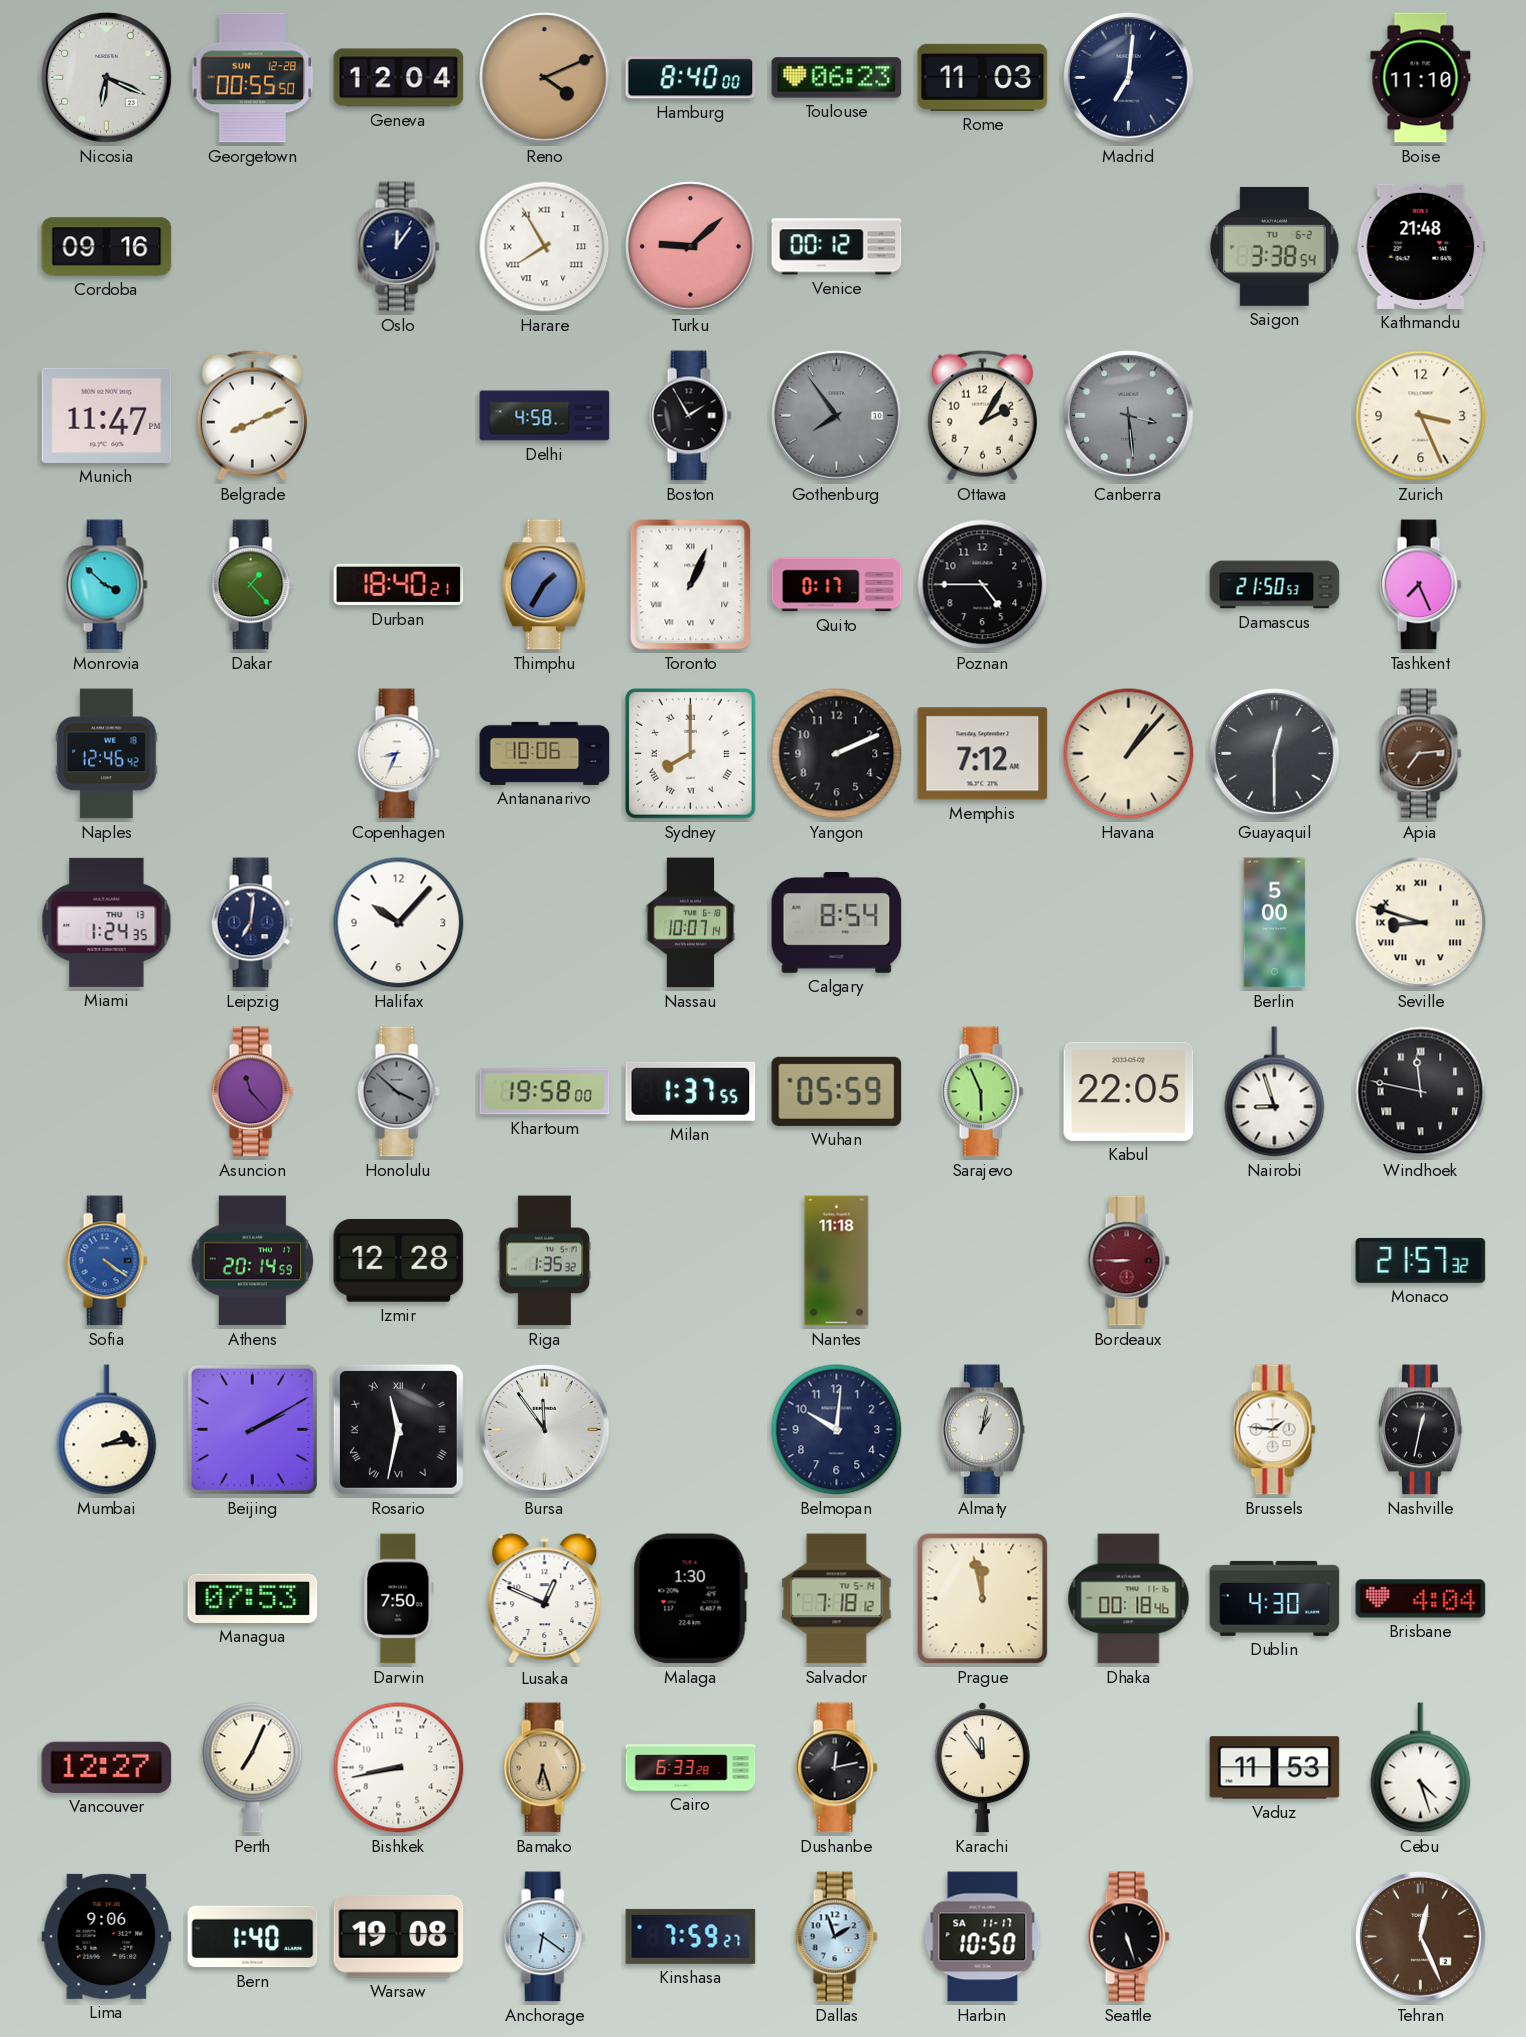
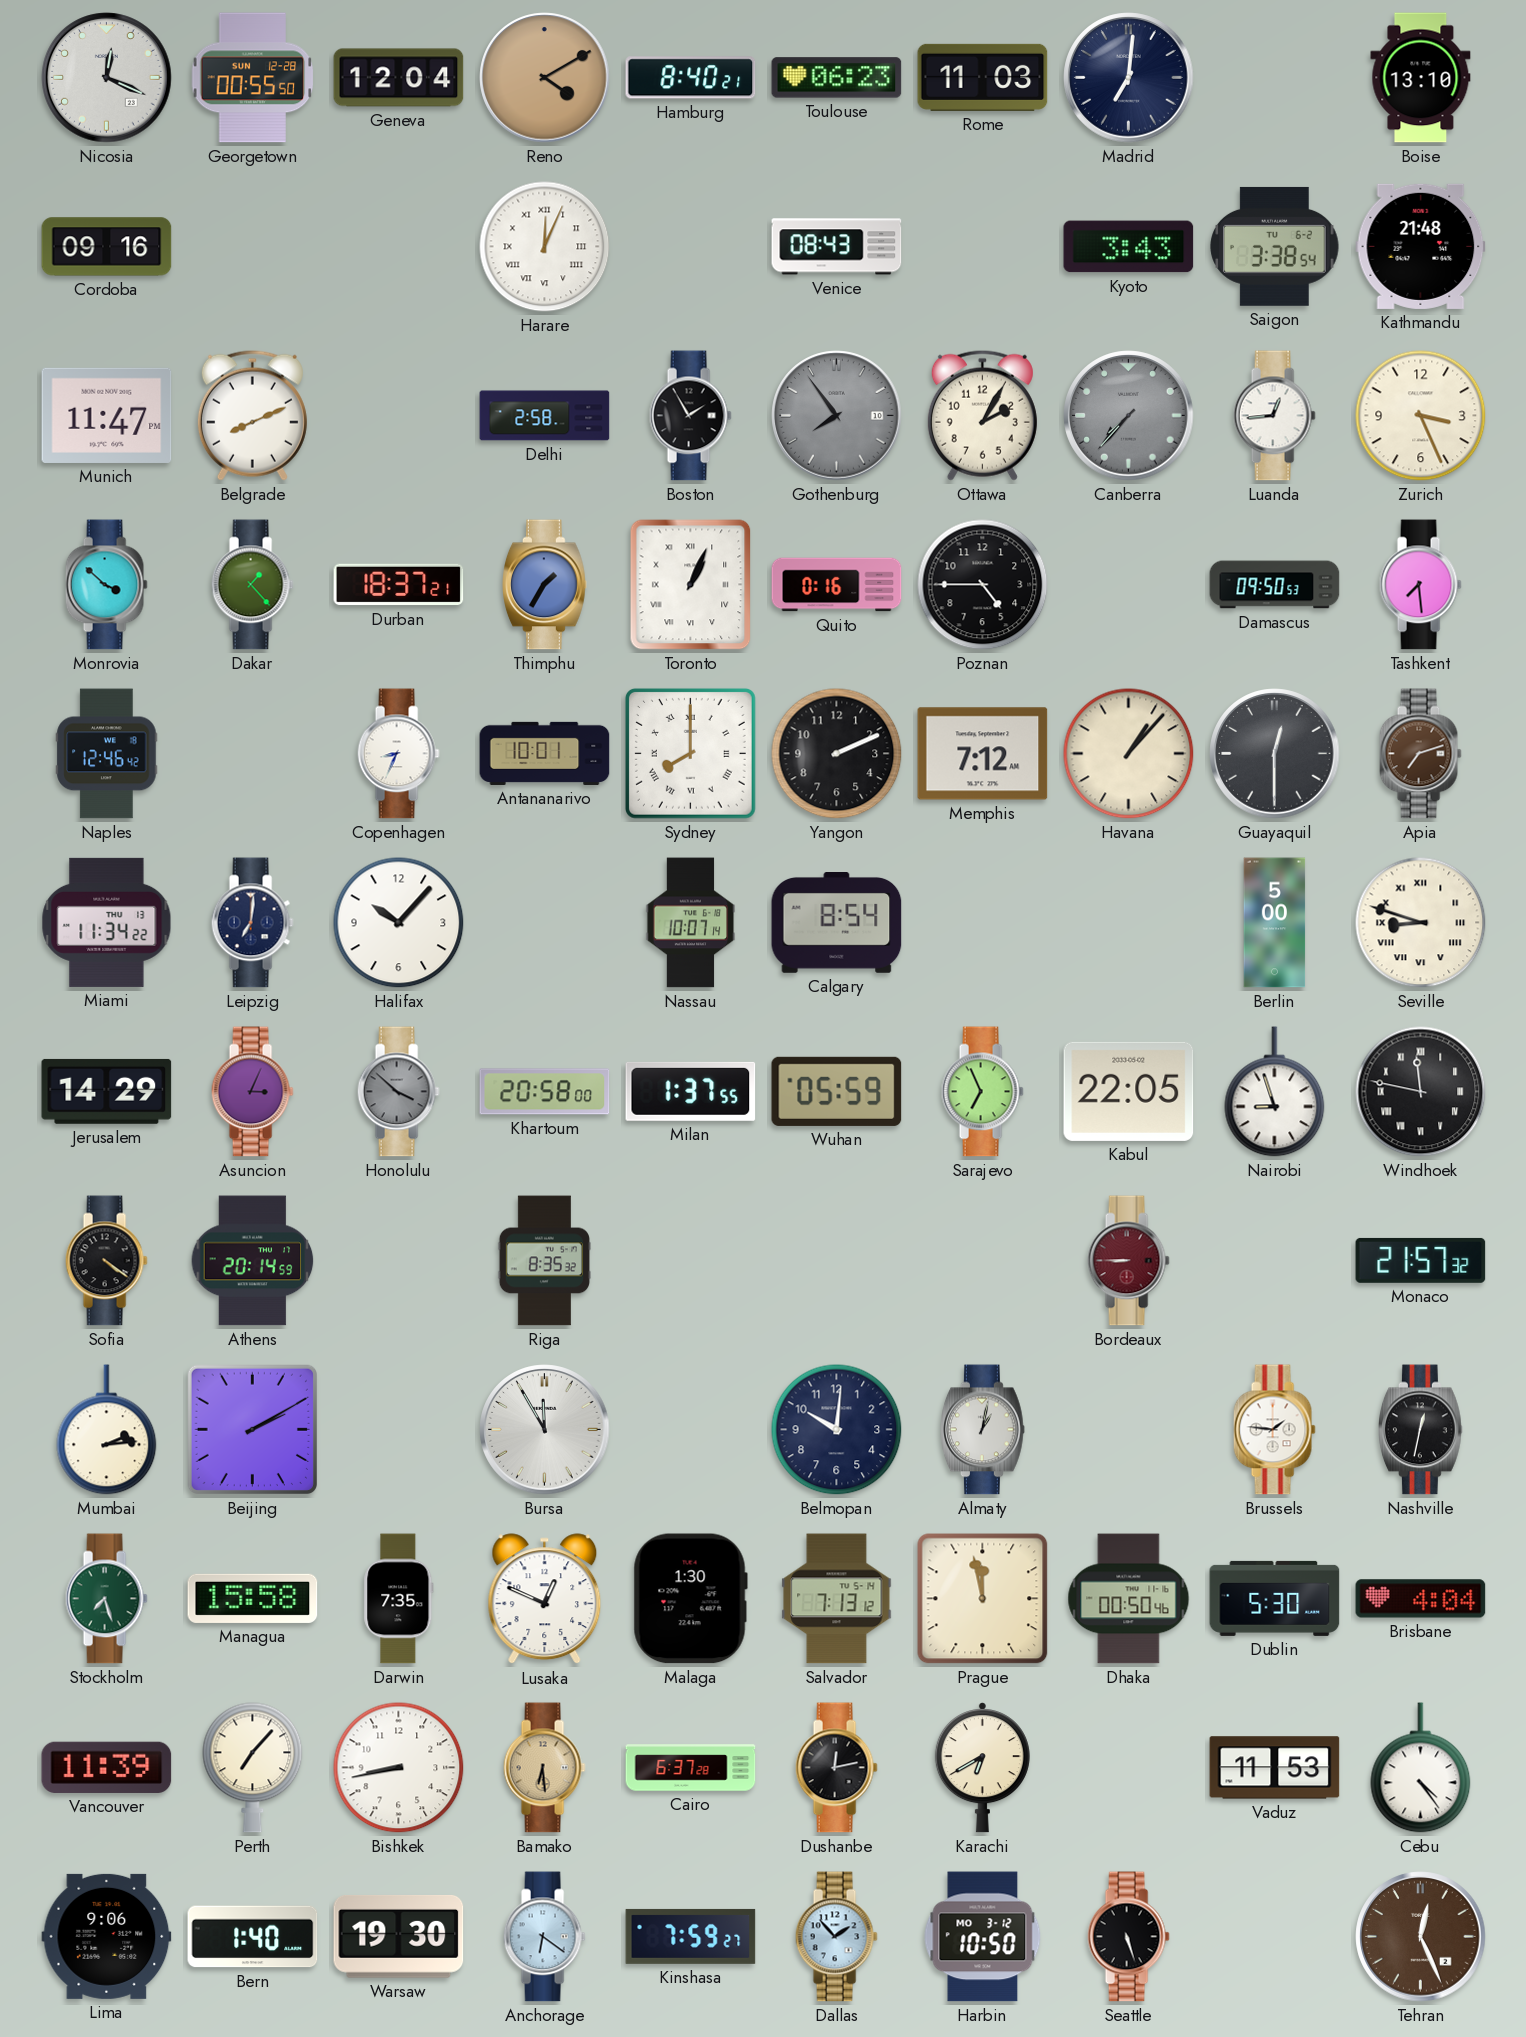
Nicosia: 6:19 -> 12:19 (107, 78)
Reno: 4:11 -> 4:10 (545, 78)
Hamburg: 8:40:00 -> 8:40:21 (691, 78)
Boise: 11:10 -> 13:10 (1421, 78)
Oslo: 12:06 -> none (398, 247)
Harare: 7:55 -> 12:04 (545, 247)
Turku: 9:08 -> none (691, 247)
Venice: 00:12 -> 08:43 (837, 247)
Kyoto: none -> 3:43 (1129, 247)
Delhi: 4:58 -> 2:58 (545, 416)
Canberra: 3:29 -> 7:37 (1129, 416)
Luanda: none -> 12:44 (1274, 416)
Durban: 18:40 -> 18:37 (399, 585)
Quito: 0:17 -> 0:16 (837, 585)
Damascus: 21:50 -> 09:50 (1275, 585)
Tashkent: 7:26 -> 7:29 (1420, 585)
Antananarivo: 10:06 -> 10:01 (545, 753)
Apia: 7:14 -> 7:12 (1420, 754)
Miami: 1:24 -> 11:34 (107, 922)
Jerusalem: none -> 14:29 (107, 1091)
Asuncion: 11:23 -> 3:04 (252, 1092)
Khartoum: 19:58 -> 20:58 (545, 1092)
Sarajevo: 5:56 -> 6:56 (982, 1092)
Sofia dial: blue -> black (106, 1261)
Izmir: 12:28 -> none (399, 1260)
Riga: 1:35 -> 8:35 (544, 1261)
Nantes: 11:18 -> none (837, 1261)
Rosario: 11:32 -> none (398, 1429)
Bursa: 11:54 -> 11:55 (545, 1430)
Stockholm: none -> 7:27 (106, 1599)
Managua: 07:53 -> 15:58 (253, 1598)
Darwin: 7:50 -> 7:35 (399, 1599)
Salvador: 7:18 -> 7:13 (837, 1599)
Dhaka: 00:18 -> 00:50 (1129, 1599)
Dublin: 4:30 -> 5:30 (1275, 1598)
Vancouver: 12:27 -> 11:39 (107, 1767)
Perth: 7:04 -> 7:07 (253, 1768)
Bamako: 6:27 -> 6:29 (544, 1768)
Cairo: 6:33 -> 6:37 (691, 1768)
Karachi: 11:54 -> 6:40 (982, 1768)
Cebu: 4:27 -> 4:24 (1421, 1768)
Warsaw: 19:08 -> 19:30 (399, 1936)
Dallas: 1:57 -> 1:53 (836, 1937)
Harbin date: SA 11-17 -> MO 3-12 (983, 1937)
